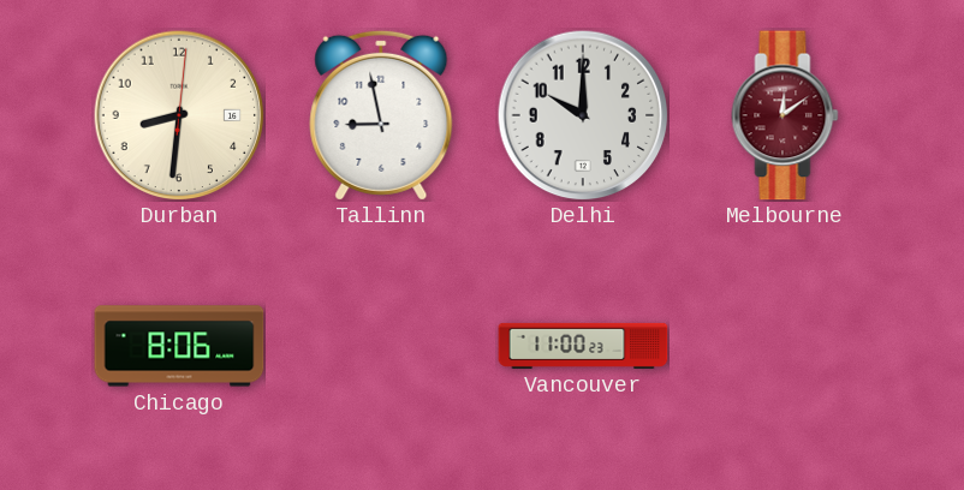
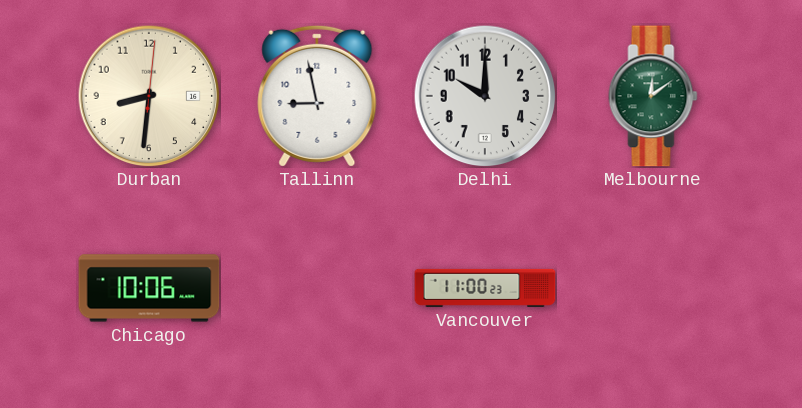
Melbourne dial: burgundy -> green (653, 96)
Chicago: 8:06 -> 10:06 (149, 288)
